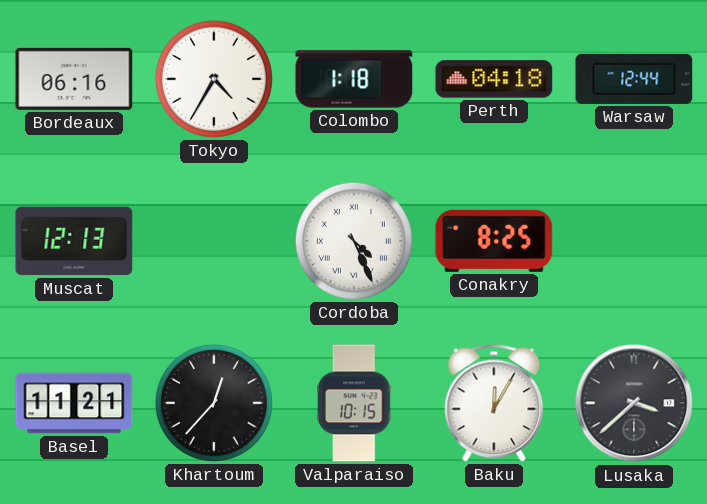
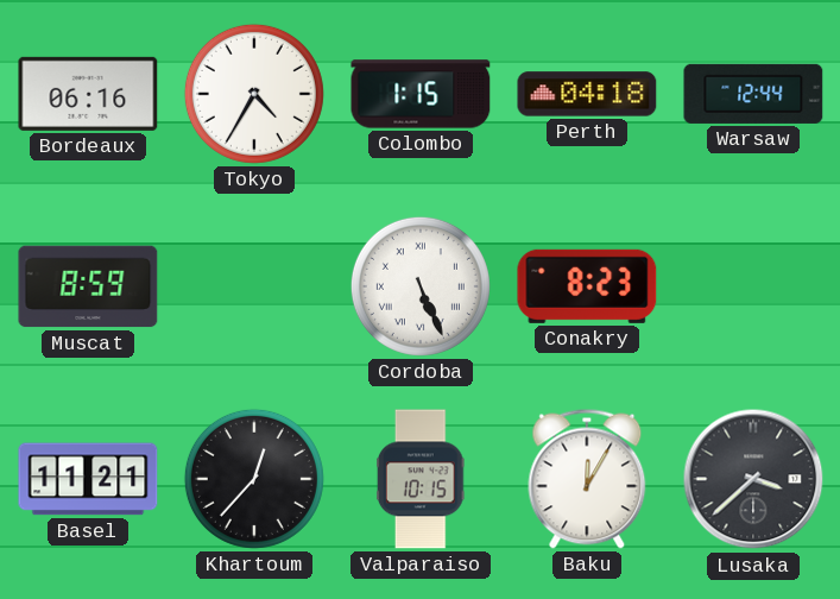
Colombo: 1:18 -> 1:15 (421, 94)
Muscat: 12:13 -> 8:59 (88, 286)
Cordoba: 4:26 -> 5:26 (421, 286)
Conakry: 8:25 -> 8:23 (587, 286)
